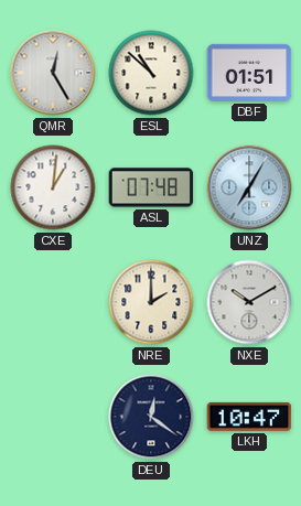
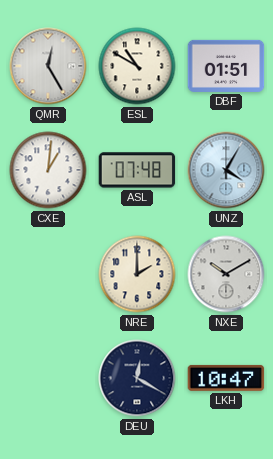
ESL: 10:52 -> 10:50 (137, 66)
UNZ: 7:05 -> 4:05 (226, 170)
DEU: 12:21 -> 12:20 (137, 378)
